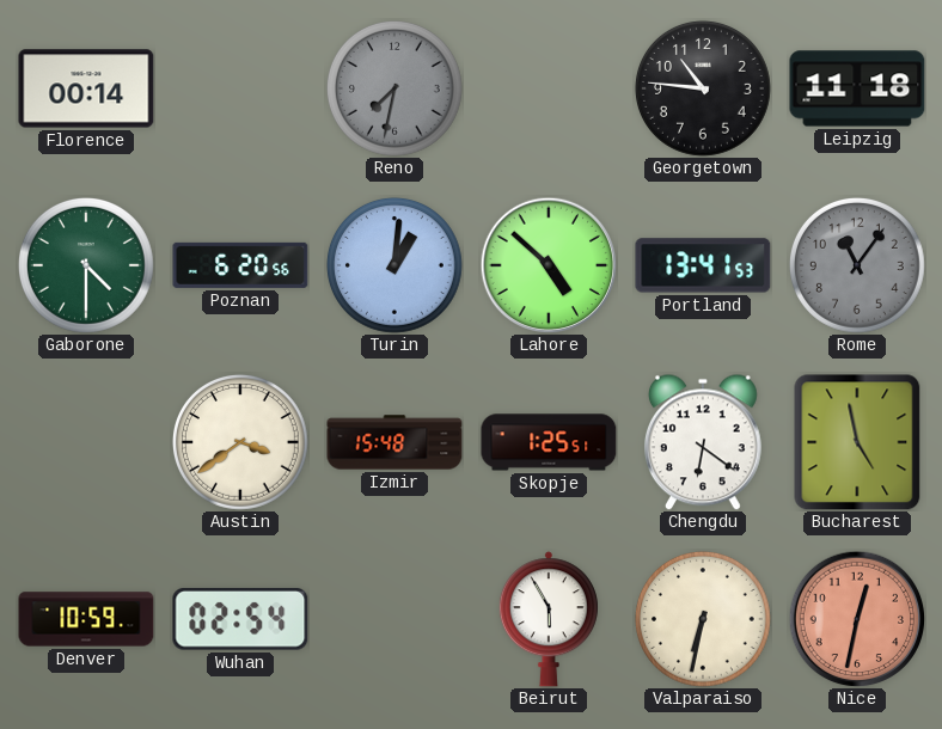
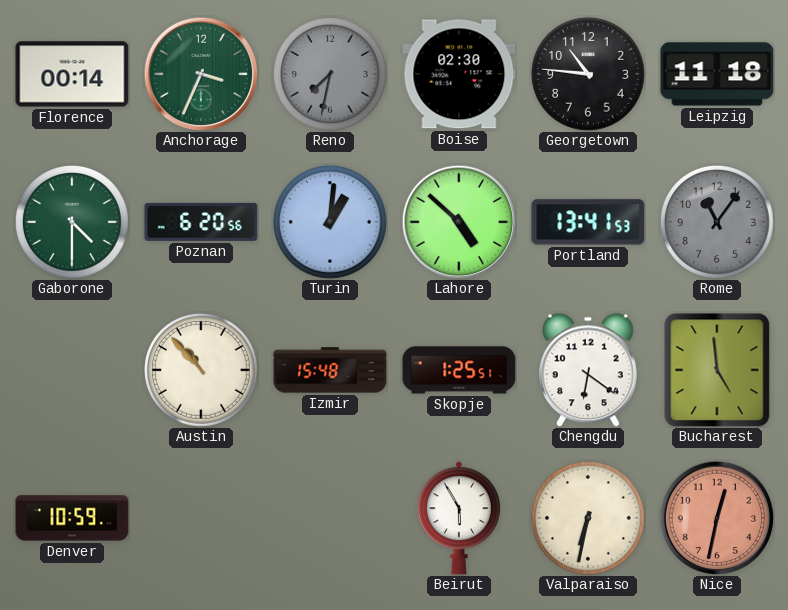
Anchorage: none -> 3:34 (201, 74)
Boise: none -> 02:30 (459, 74)
Austin: 3:39 -> 10:53 (201, 370)
Bucharest: 4:58 -> 4:59 (717, 370)
Wuhan: 02:54 -> none (240, 620)
